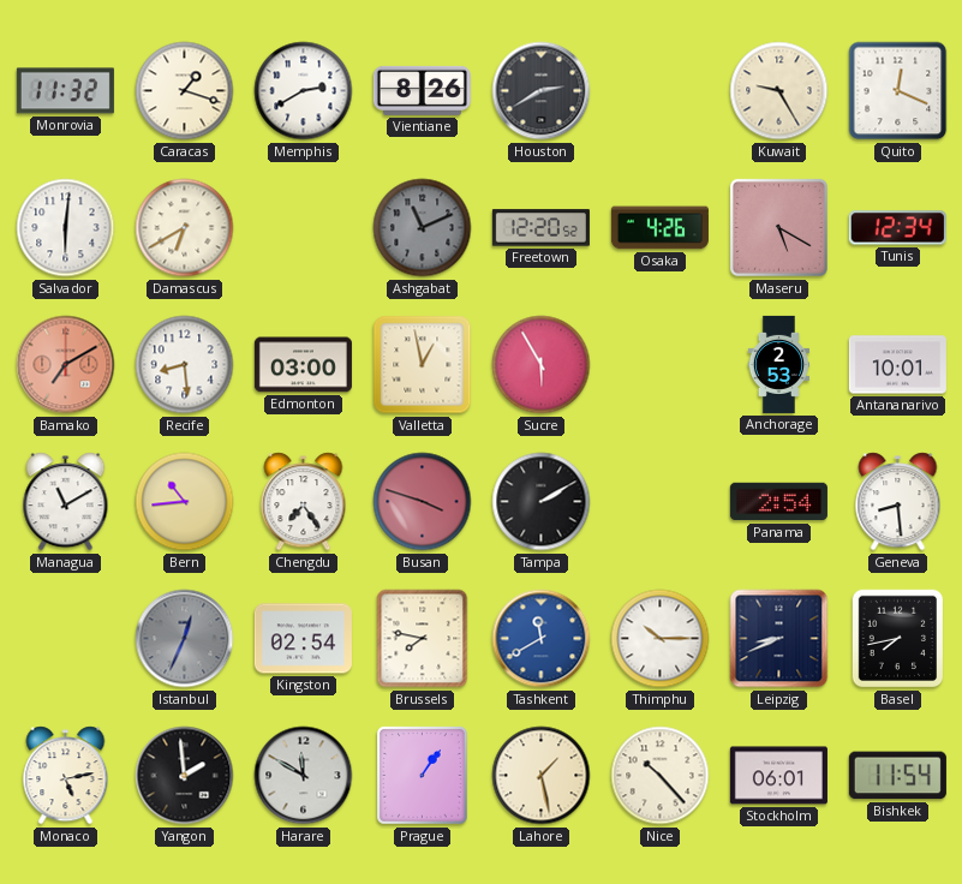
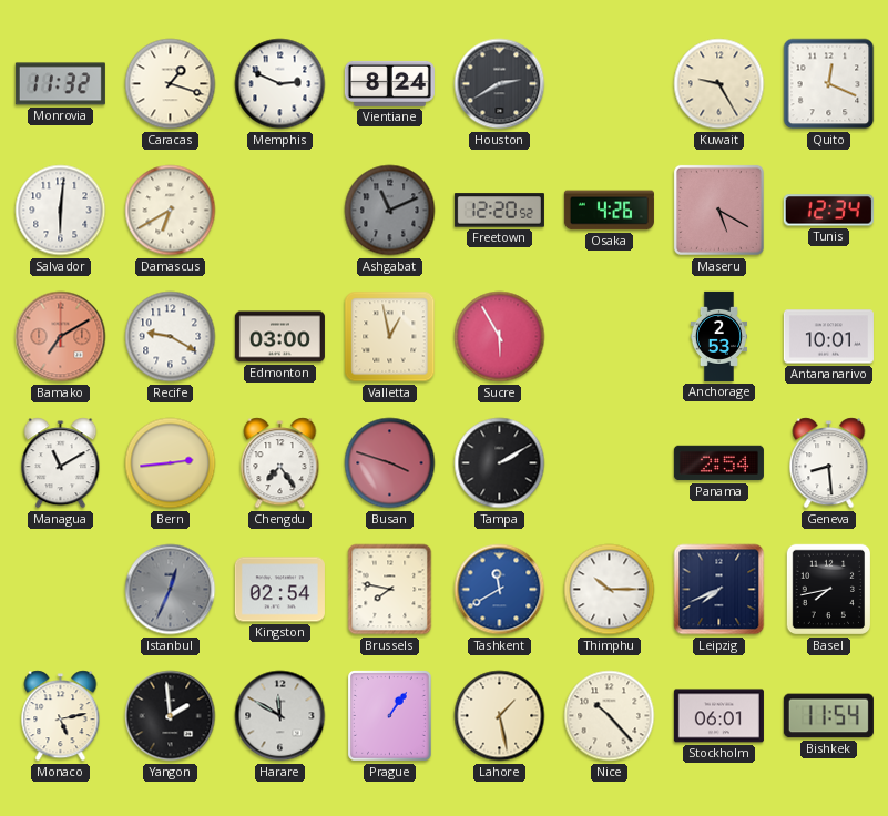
Memphis: 2:40 -> 2:49 (280, 84)
Vientiane: 8:26 -> 8:24 (389, 83)
Recife: 8:29 -> 9:20 (171, 337)
Bern: 10:44 -> 2:44 (171, 463)
Leipzig: 8:41 -> 7:41 (719, 590)
